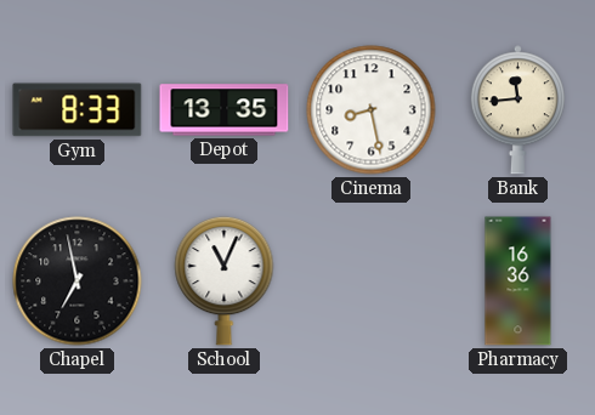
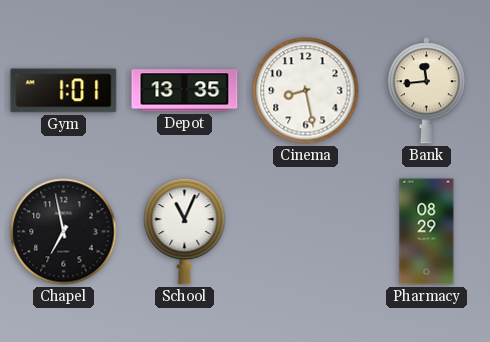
Gym: 8:33 -> 1:01 (64, 91)
Pharmacy: 16:36 -> 08:29 (427, 232)
